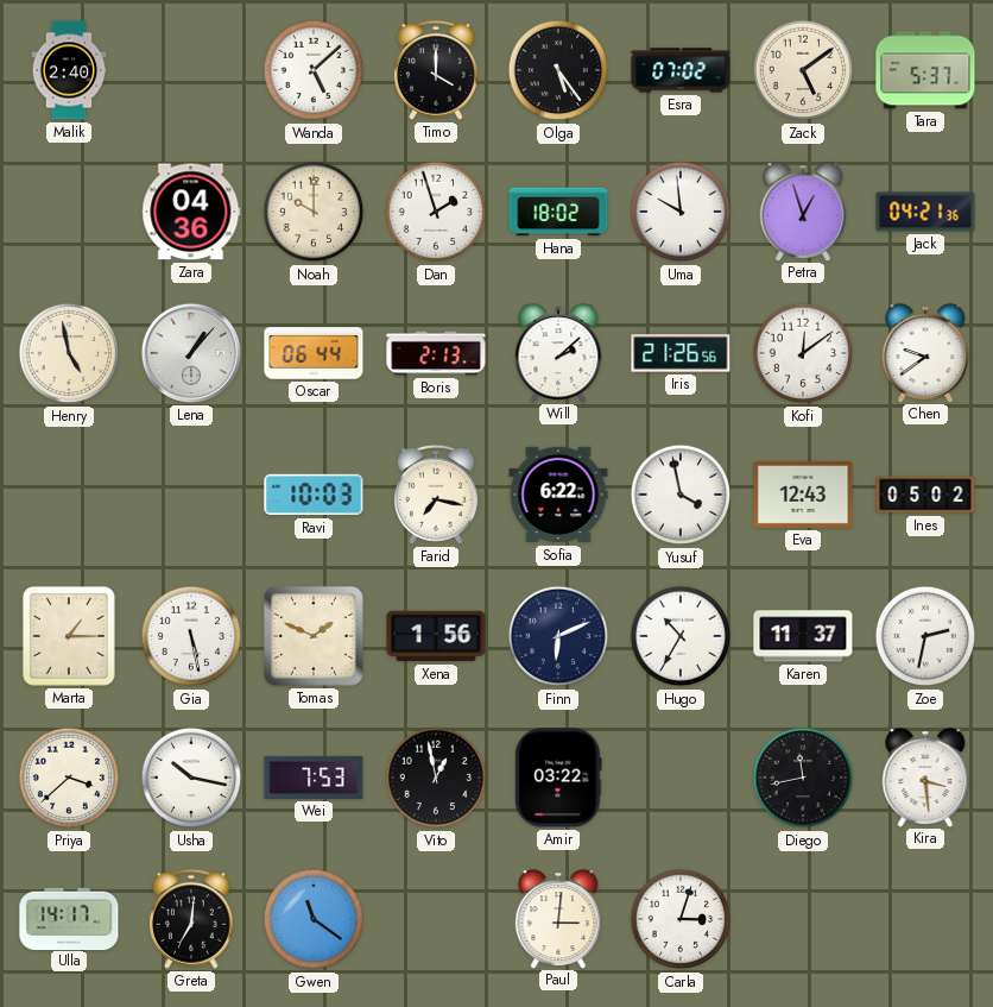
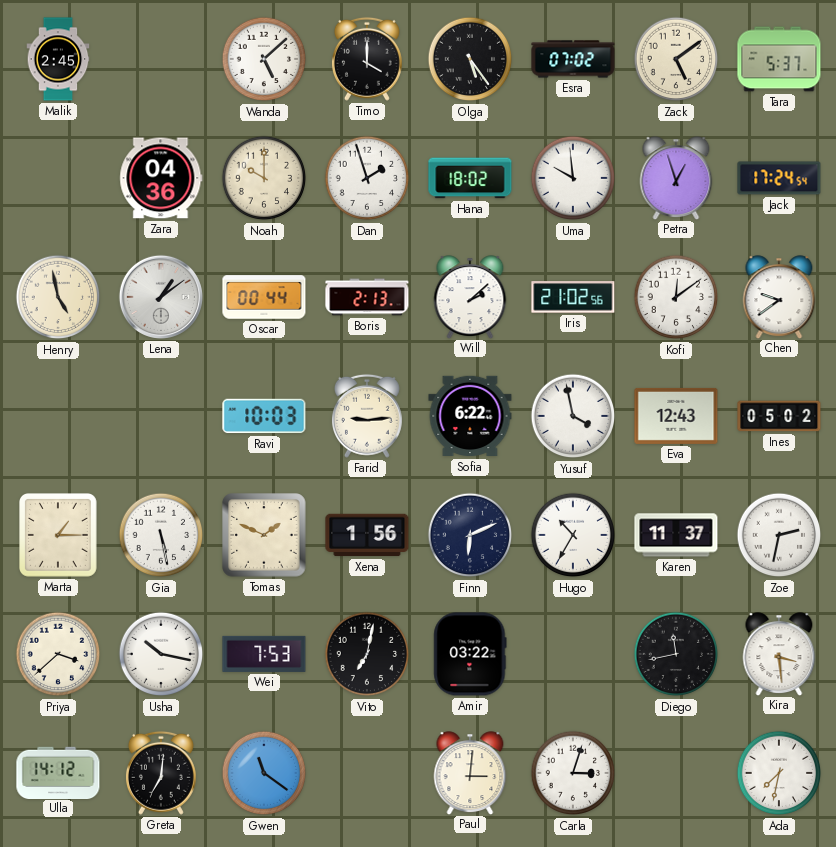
Malik: 2:40 -> 2:45 (58, 59)
Jack: 04:21 -> 17:24 (779, 178)
Lena: 1:07 -> 1:09 (161, 297)
Oscar: 06:44 -> 00:44 (264, 297)
Iris: 21:26 -> 21:02 (573, 297)
Farid: 7:17 -> 9:14 (367, 416)
Vito: 12:58 -> 7:02 (367, 654)
Ulla: 14:17 -> 14:12 (58, 772)
Ada: none -> 7:32 (779, 773)
